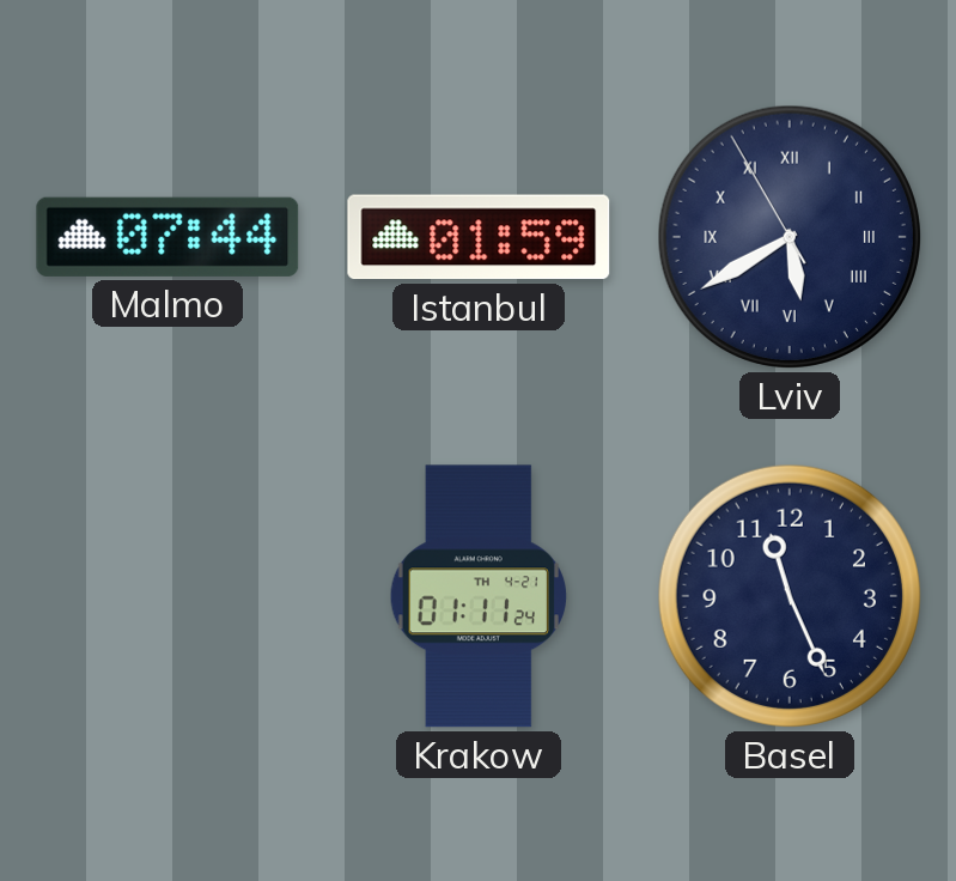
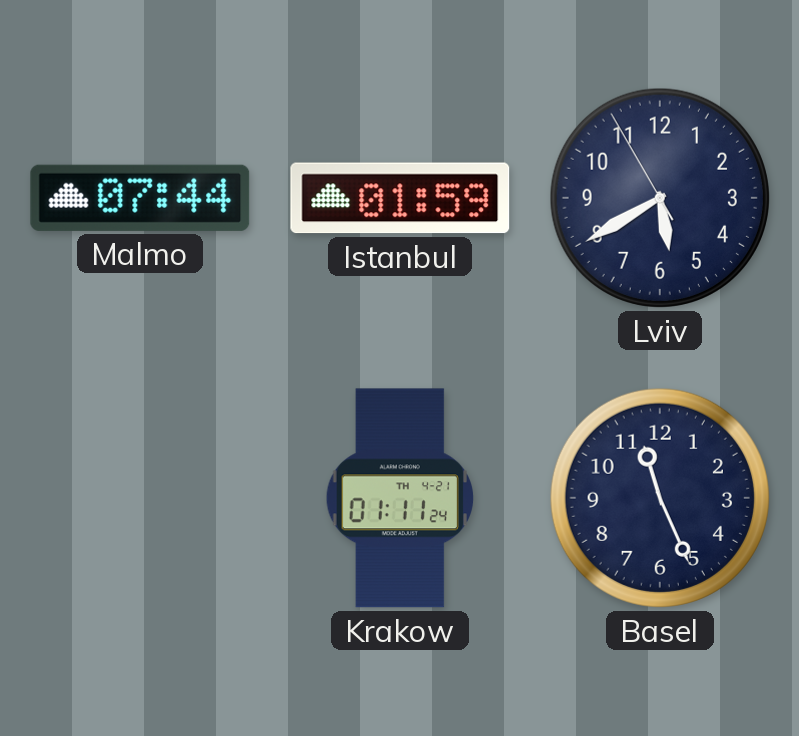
Lviv numerals: Roman -> Arabic (660, 198)
